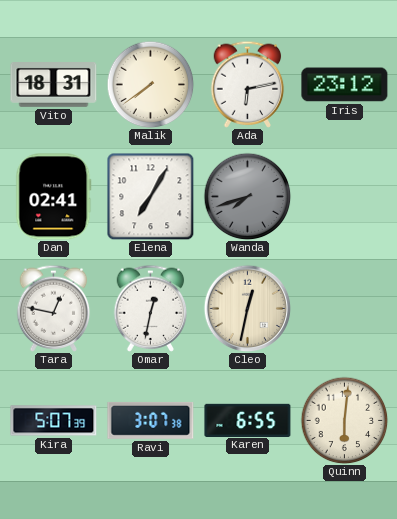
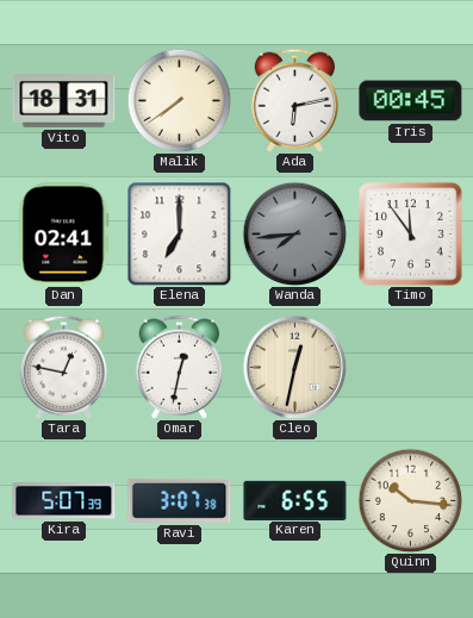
Iris: 23:12 -> 00:45 (411, 101)
Elena: 7:05 -> 7:00 (179, 233)
Wanda: 7:42 -> 7:44 (294, 233)
Timo: none -> 11:54 (411, 235)
Quinn: 6:01 -> 10:16 (410, 500)
